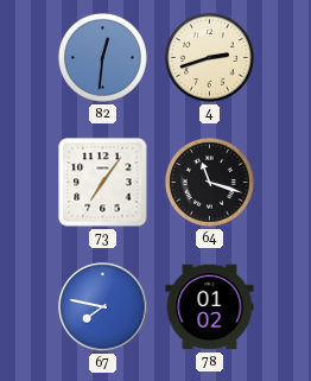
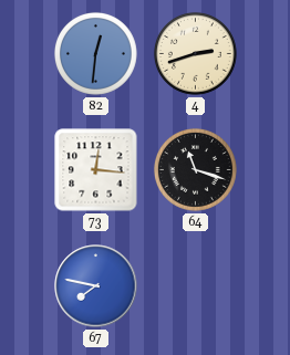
73: 7:06 -> 12:16 (96, 170)
78: 01:02 -> none (210, 307)
